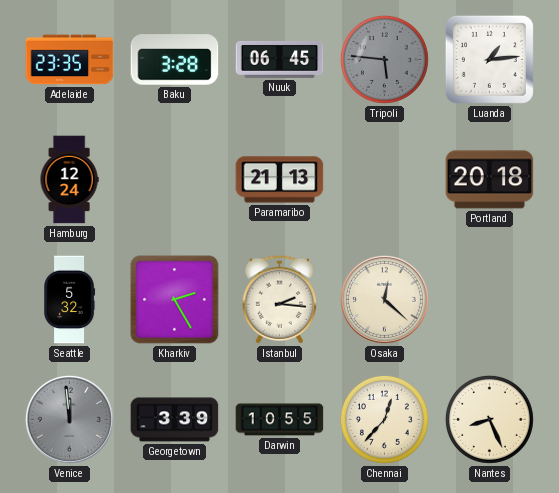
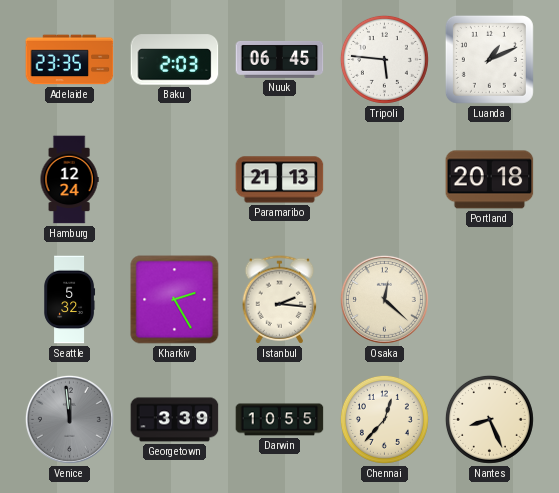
Baku: 3:28 -> 2:03 (175, 60)
Tripoli dial: grey -> white (384, 59)
Luanda: 1:14 -> 1:11 (489, 59)
